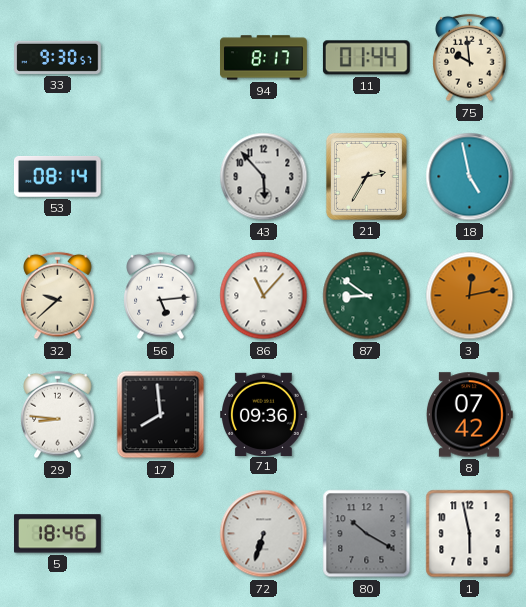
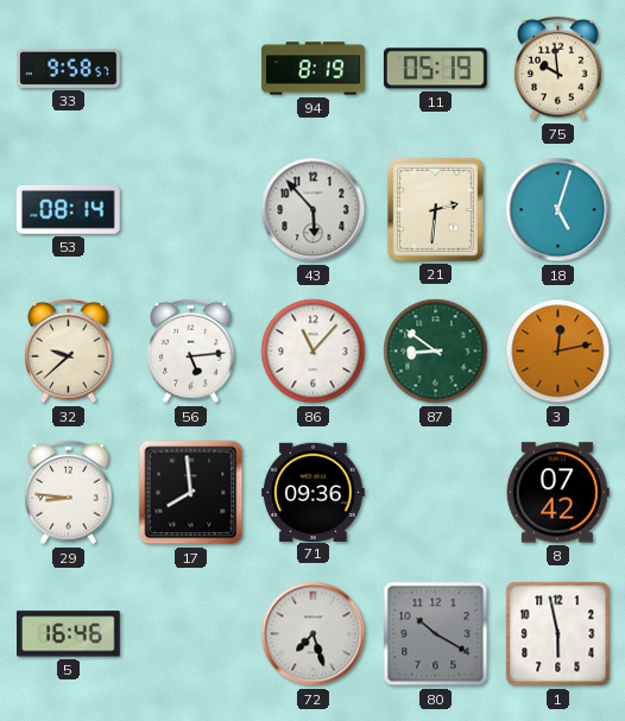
33: 9:30 -> 9:58 (69, 68)
94: 8:17 -> 8:19 (314, 69)
11: 01:44 -> 05:19 (435, 69)
21: 2:35 -> 2:31 (435, 209)
18: 4:58 -> 5:03 (558, 210)
5: 18:46 -> 16:46 (69, 634)
72: 6:33 -> 7:27 (314, 634)
